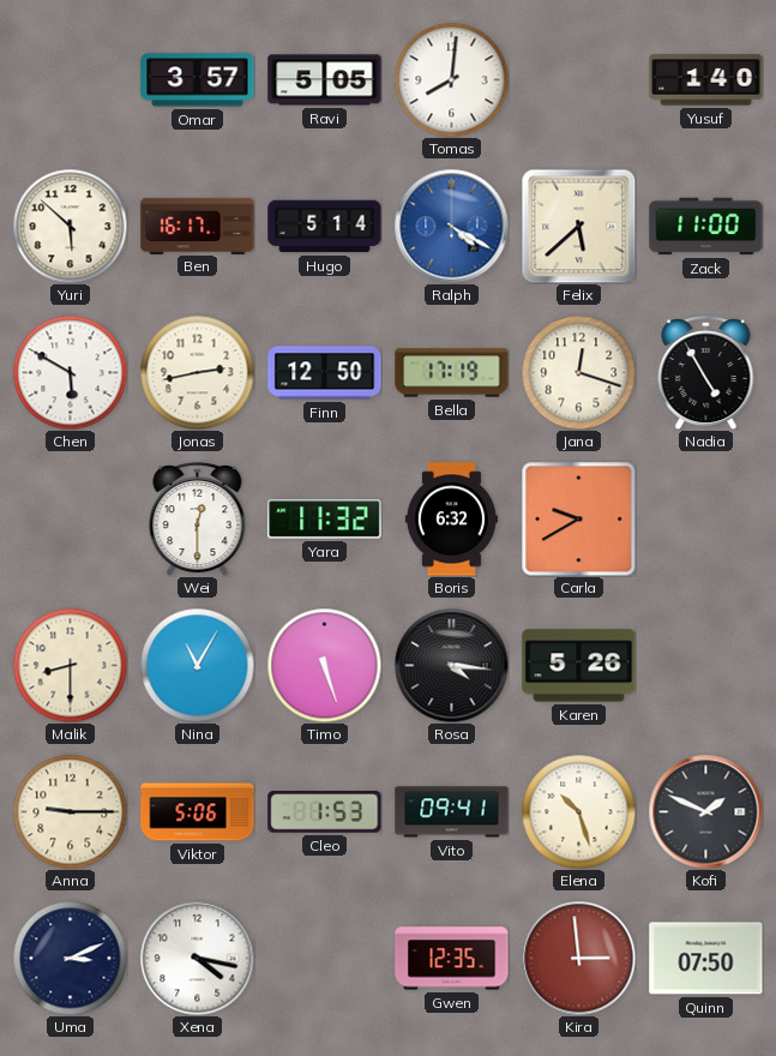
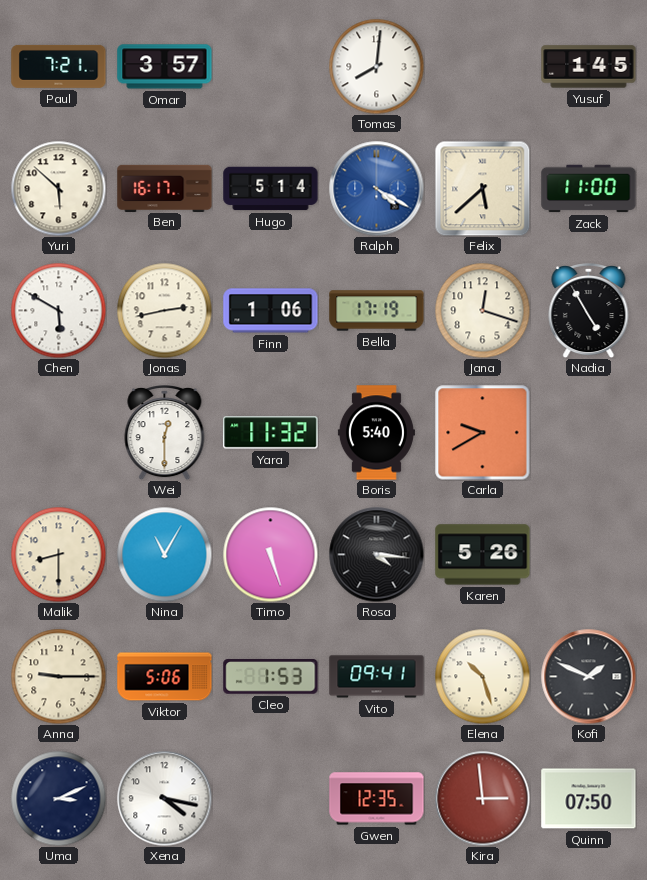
Paul: none -> 7:21 (59, 66)
Ravi: 5:05 -> none (325, 80)
Yusuf: 1:40 -> 1:45 (589, 67)
Finn: 12:50 -> 1:06 (271, 311)
Boris: 6:32 -> 5:40 (376, 433)
